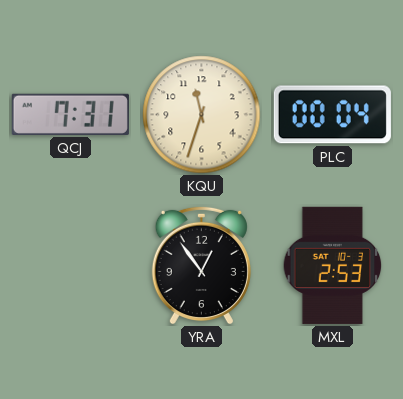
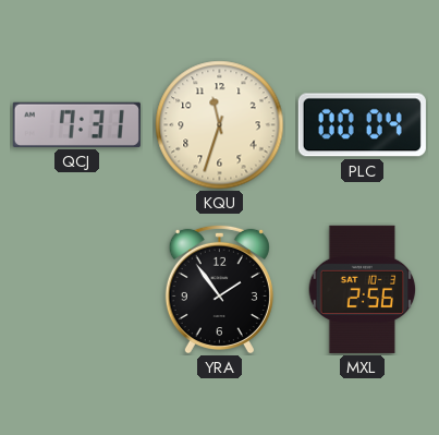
YRA: 12:54 -> 1:54 (219, 289)
MXL: 2:53 -> 2:56 (363, 289)
